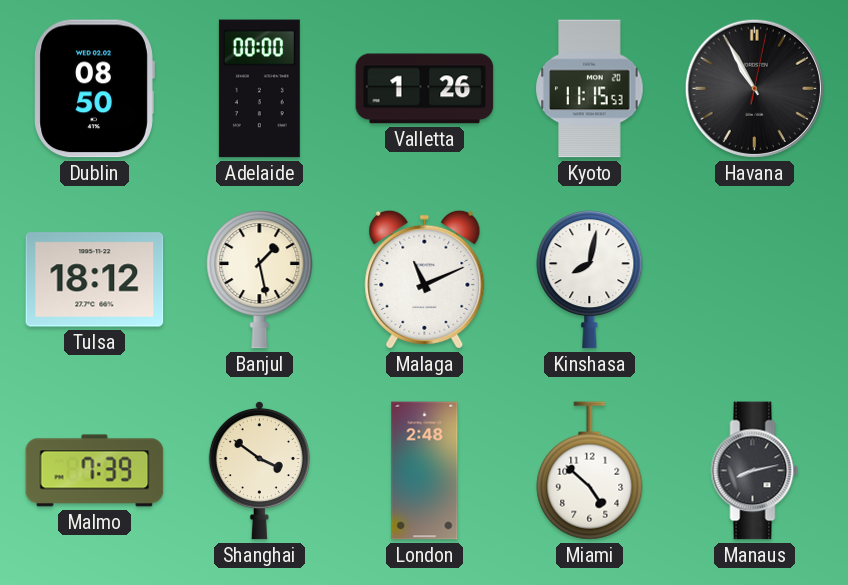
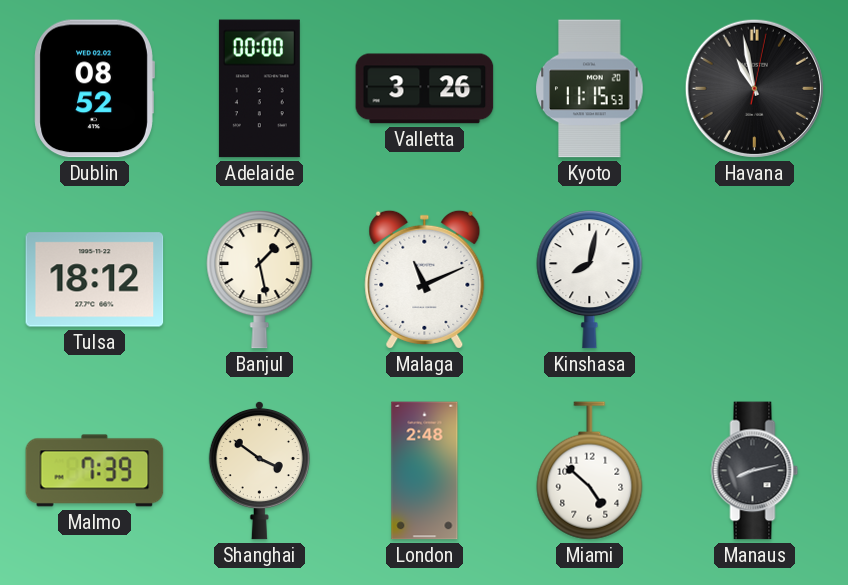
Dublin: 08:50 -> 08:52 (94, 89)
Valletta: 1:26 -> 3:26 (425, 89)
Havana: 10:55 -> 10:58 (754, 88)
